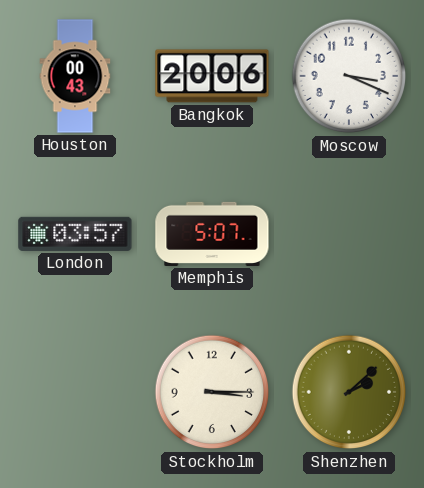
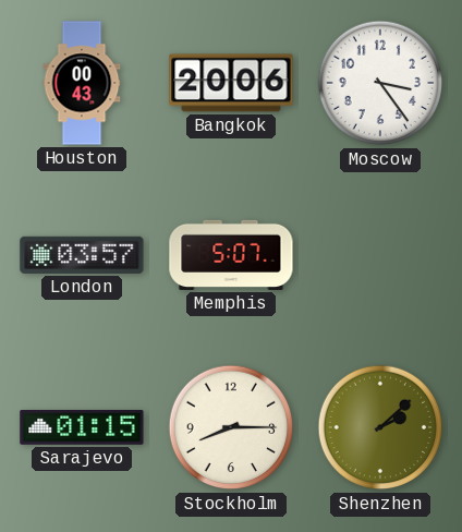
Moscow: 3:19 -> 3:24 (380, 83)
Sarajevo: none -> 01:15 (82, 428)
Stockholm: 3:15 -> 8:15 (231, 427)
